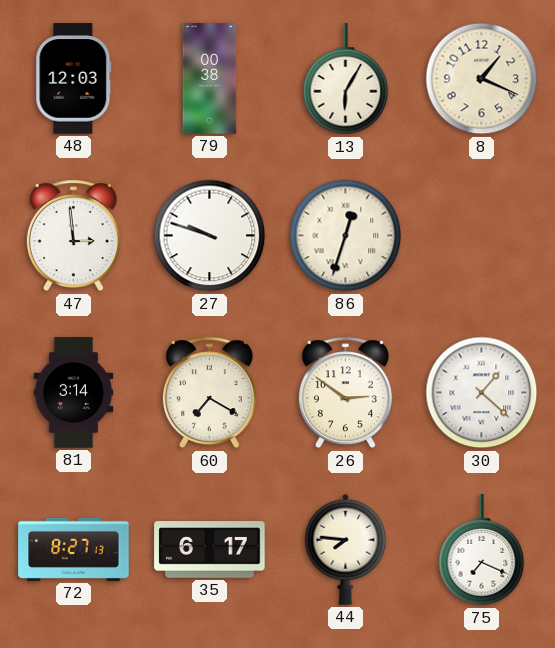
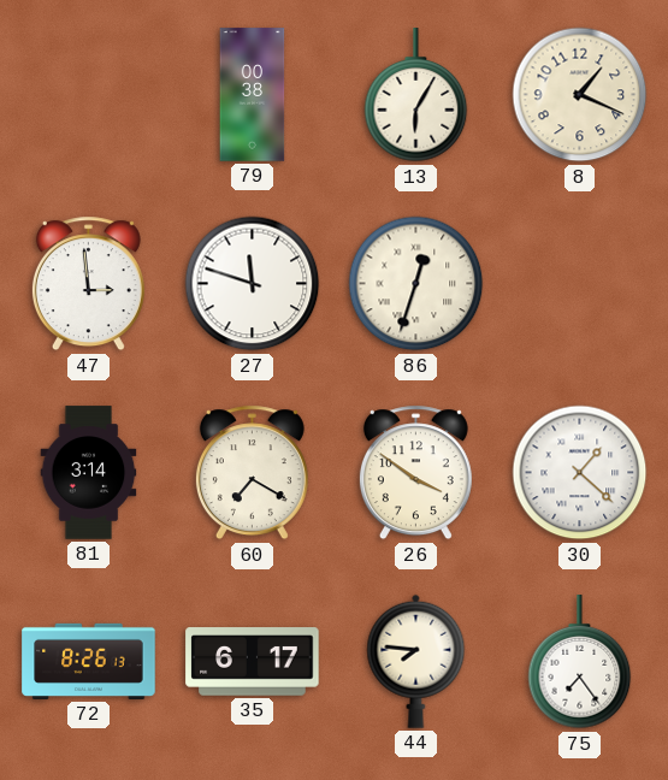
48: 12:03 -> none (74, 79)
27: 9:48 -> 11:48 (253, 284)
26: 2:51 -> 3:51 (415, 473)
72: 8:27 -> 8:26 (89, 661)
75: 7:19 -> 7:24 (580, 662)
